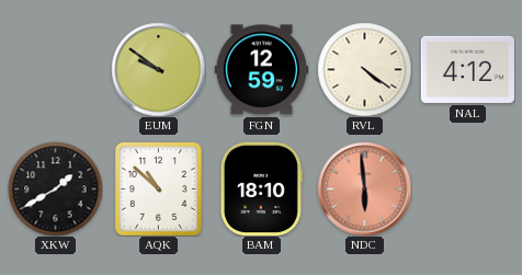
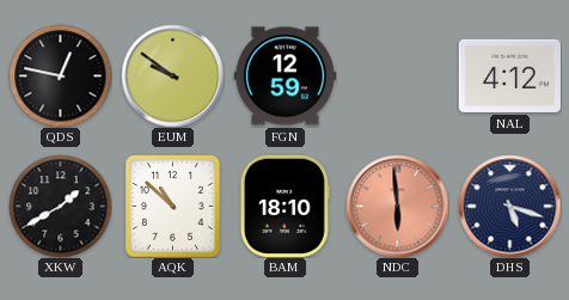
QDS: none -> 12:47 (60, 75)
RVL: 4:21 -> none (364, 69)
DHS: none -> 5:18 (509, 206)
